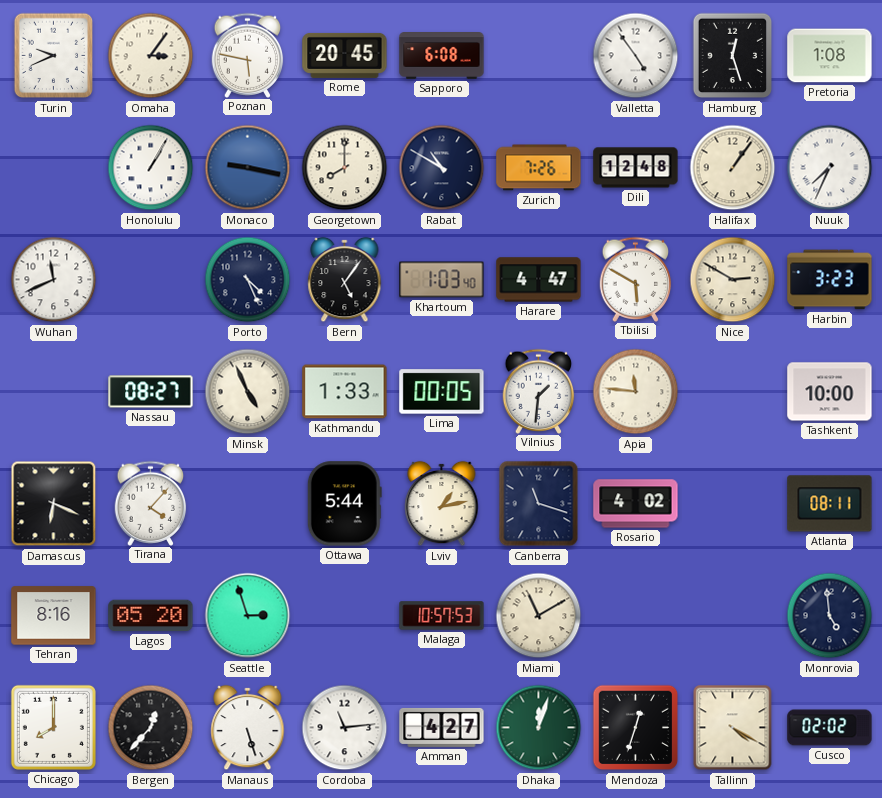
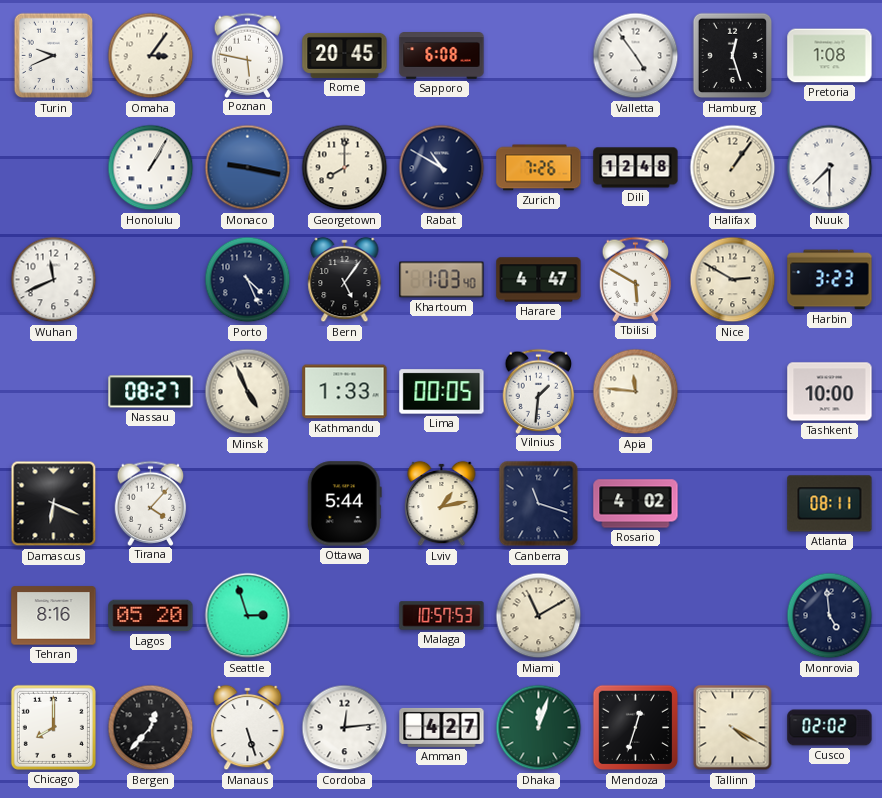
Nuuk: 7:34 -> 7:30 (830, 168)
Cordoba: 11:14 -> 12:14 (345, 728)
